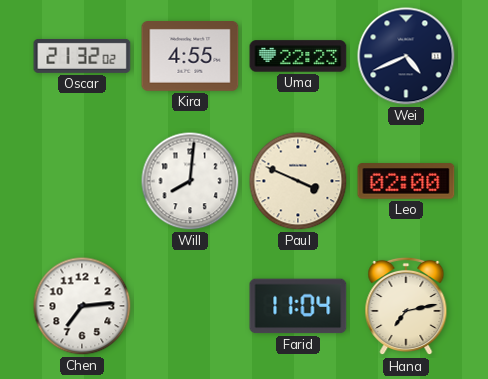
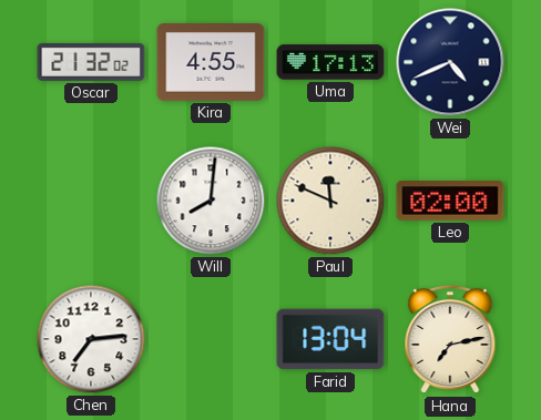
Uma: 22:23 -> 17:13 (330, 62)
Paul: 3:49 -> 11:49 (330, 201)
Farid: 11:04 -> 13:04 (330, 339)
